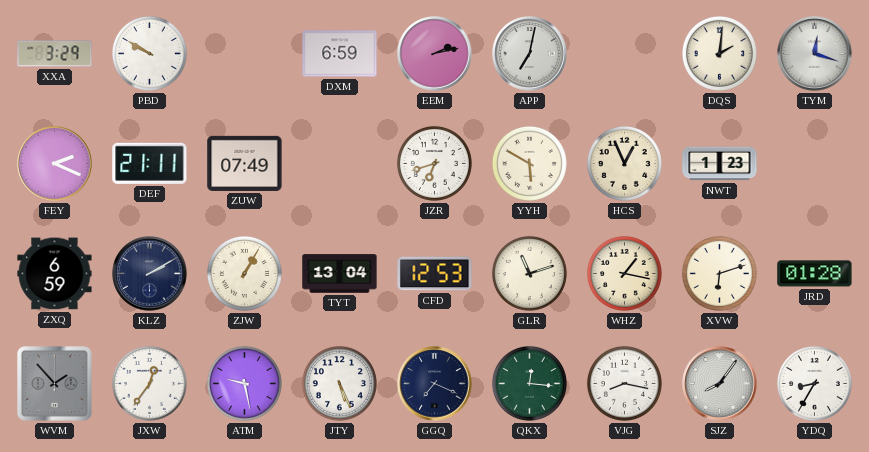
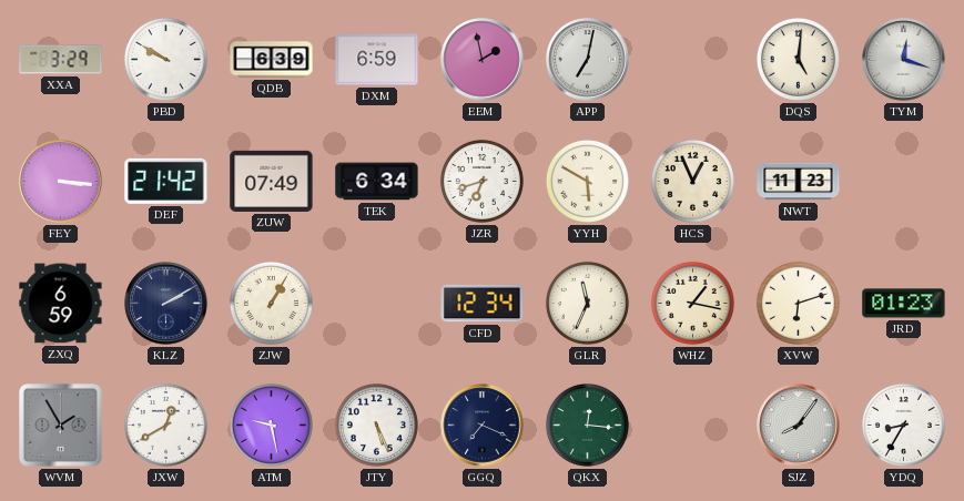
QDB: none -> 6:39 (272, 60)
EEM: 2:13 -> 1:58 (483, 60)
DQS: 2:01 -> 5:01 (798, 59)
FEY: 2:19 -> 3:16 (61, 182)
DEF: 21:11 -> 21:42 (166, 181)
TEK: none -> 6:34 (377, 182)
NWT: 1:23 -> 11:23 (799, 182)
TYT: 13:04 -> none (340, 274)
CFD: 12:53 -> 12:34 (483, 304)
GLR: 11:12 -> 11:34 (587, 303)
JRD: 01:28 -> 01:23 (904, 304)
WVM: 1:53 -> 1:55 (61, 426)
JXW: 12:36 -> 12:40 (165, 425)
VJG: 8:17 -> none (624, 383)
